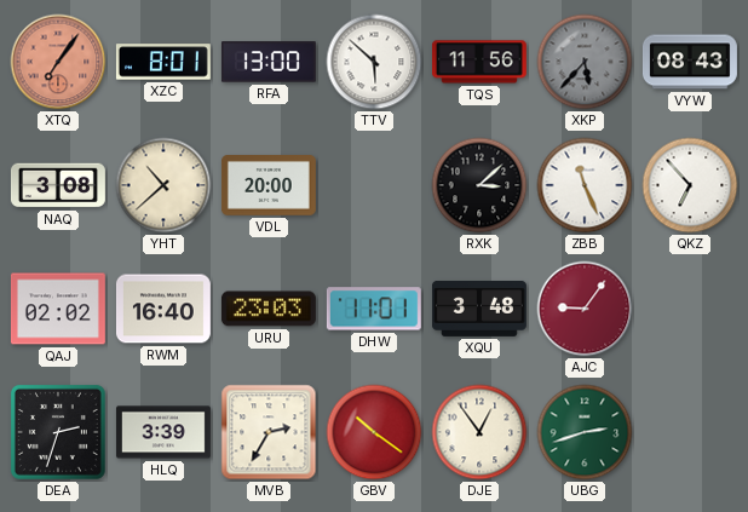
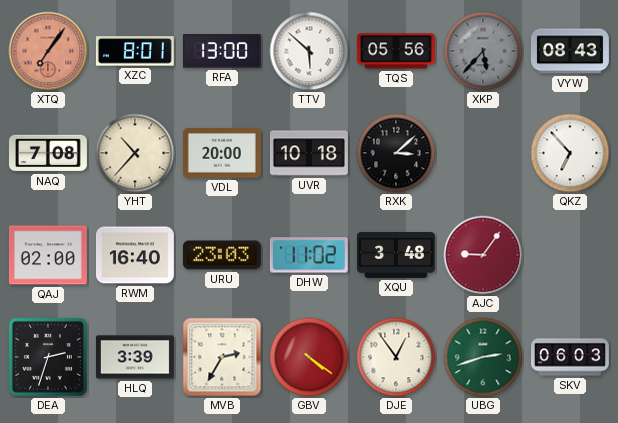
TQS: 11:56 -> 05:56 (396, 51)
NAQ: 3:08 -> 7:08 (48, 153)
YHT: 10:38 -> 10:37 (135, 153)
UVR: none -> 10:18 (309, 153)
ZBB: 11:26 -> none (585, 185)
QAJ: 02:02 -> 02:00 (48, 255)
DHW: 11:01 -> 11:02 (309, 255)
GBV: 10:21 -> 4:21 (309, 357)
SKV: none -> 06:03 (571, 357)
